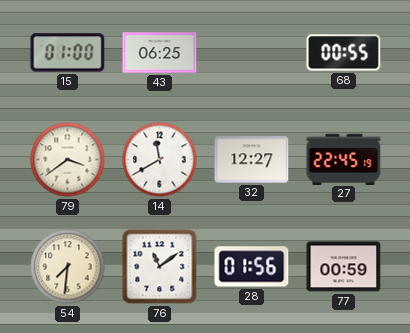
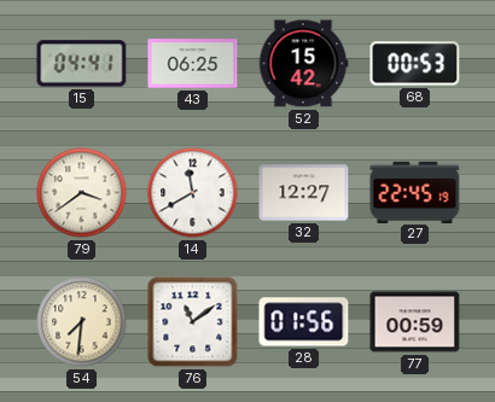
15: 01:00 -> 04:41 (82, 64)
52: none -> 15:42 (303, 64)
68: 00:55 -> 00:53 (415, 64)
